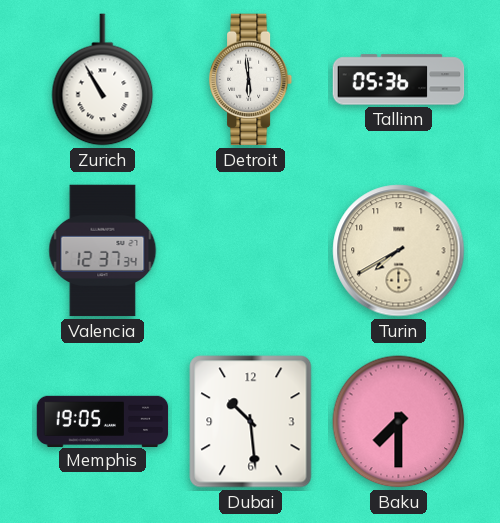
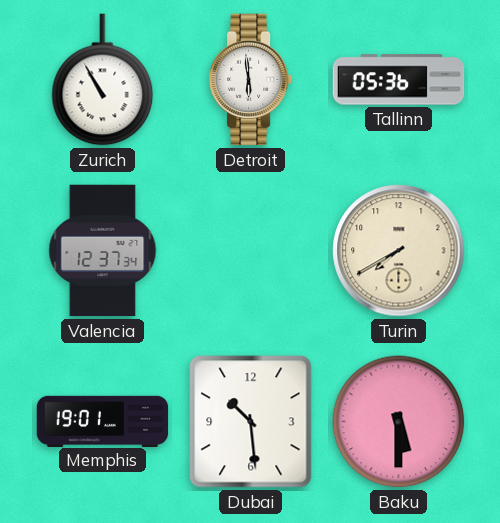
Memphis: 19:05 -> 19:01 (103, 421)
Baku: 7:30 -> 5:30 (399, 422)
